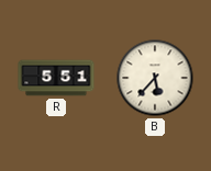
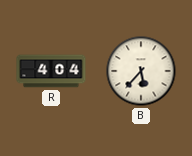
R: 5:51 -> 4:04 (51, 71)
